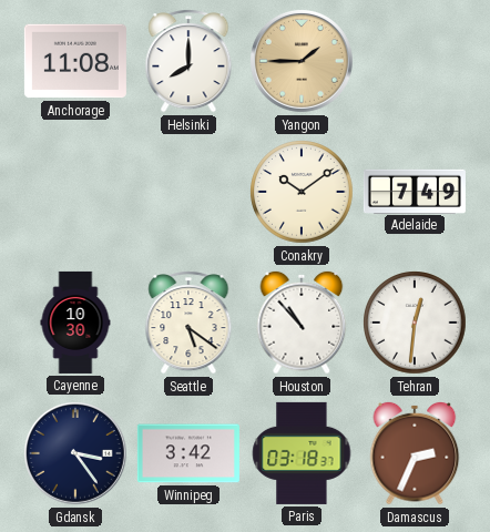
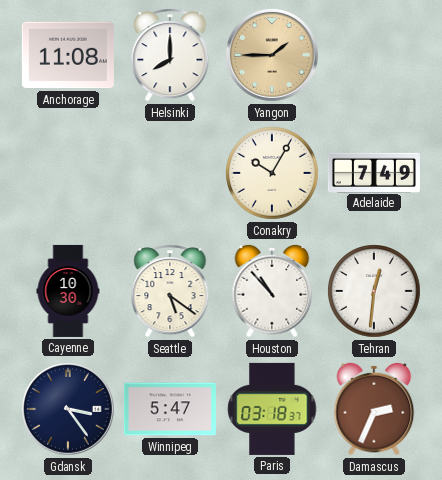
Conakry: 10:09 -> 10:05 (272, 173)
Winnipeg: 3:42 -> 5:47 (170, 409)
